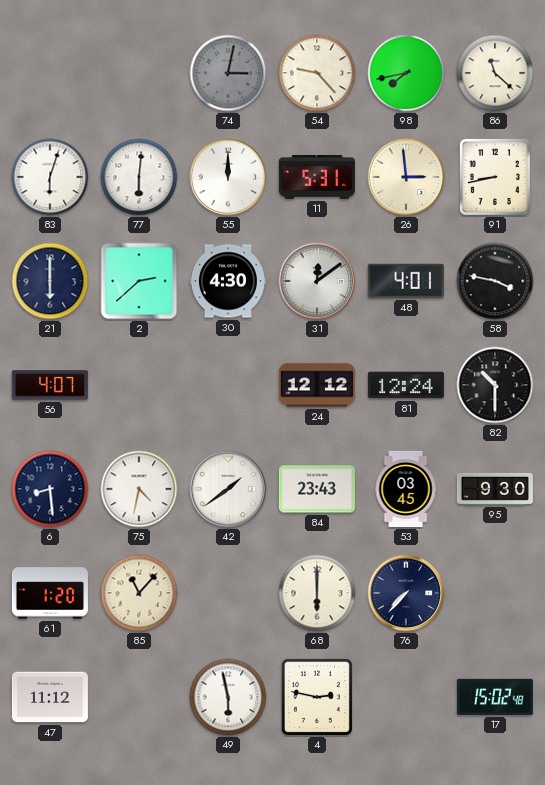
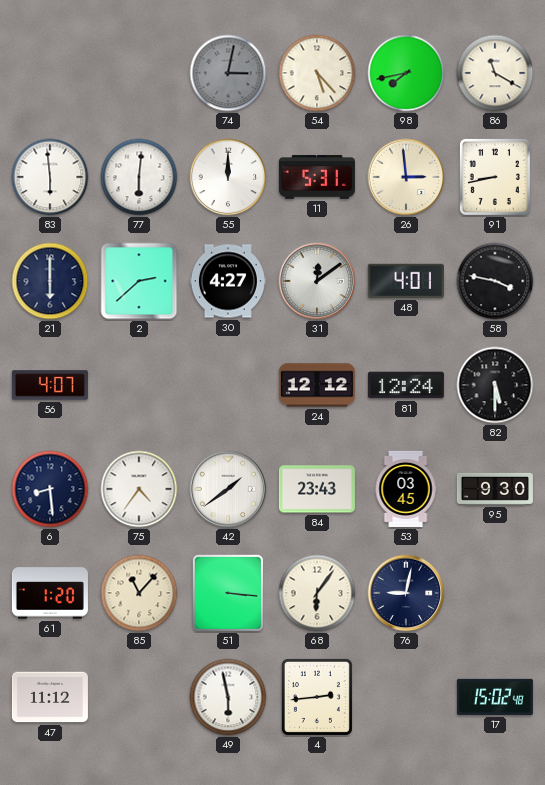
54: 9:23 -> 5:23 (317, 73)
86: 11:22 -> 11:20 (495, 73)
83: 6:03 -> 5:59 (50, 177)
30: 4:30 -> 4:27 (228, 281)
82: 10:30 -> 5:30 (495, 385)
75: 4:32 -> 4:36 (139, 489)
51: none -> 3:16 (228, 593)
68: 6:00 -> 6:06 (317, 593)
76: 7:37 -> 9:02 (406, 593)
4: 2:47 -> 2:44 (317, 697)
